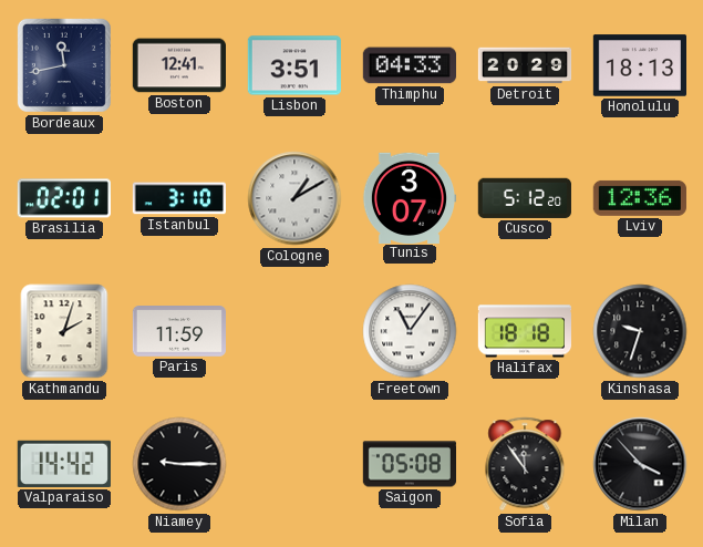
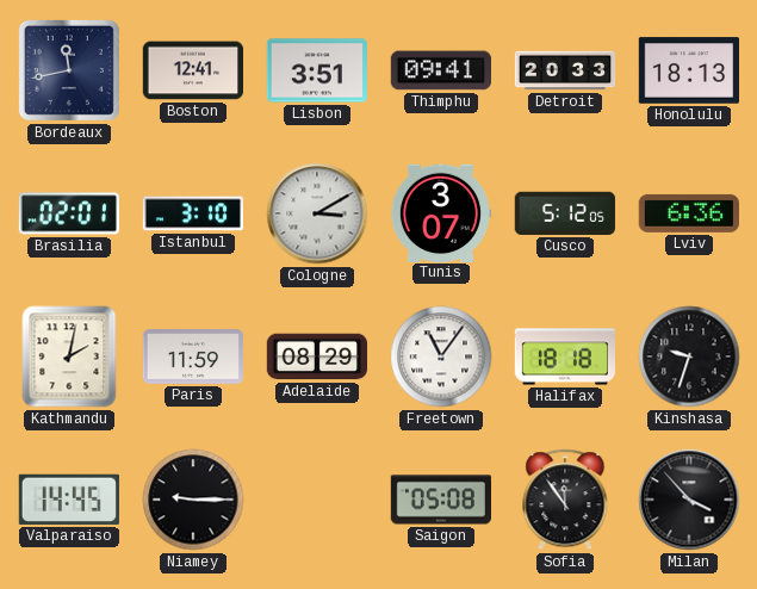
Thimphu: 04:33 -> 09:41 (440, 70)
Detroit: 20:29 -> 20:33 (565, 70)
Cologne: 1:10 -> 3:10 (317, 213)
Cusco: 5:12:20 -> 5:12:05 (565, 213)
Lviv: 12:36 -> 6:36 (689, 213)
Kathmandu: 2:03 -> 2:02 (69, 356)
Adelaide: none -> 08:29 (316, 356)
Valparaiso: 14:42 -> 14:45 (69, 500)
